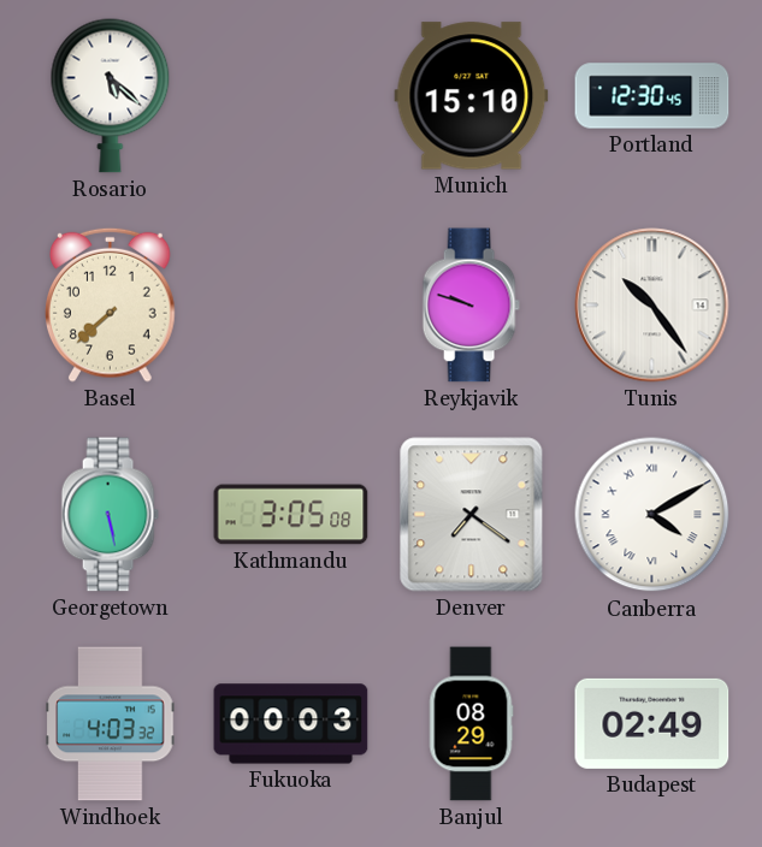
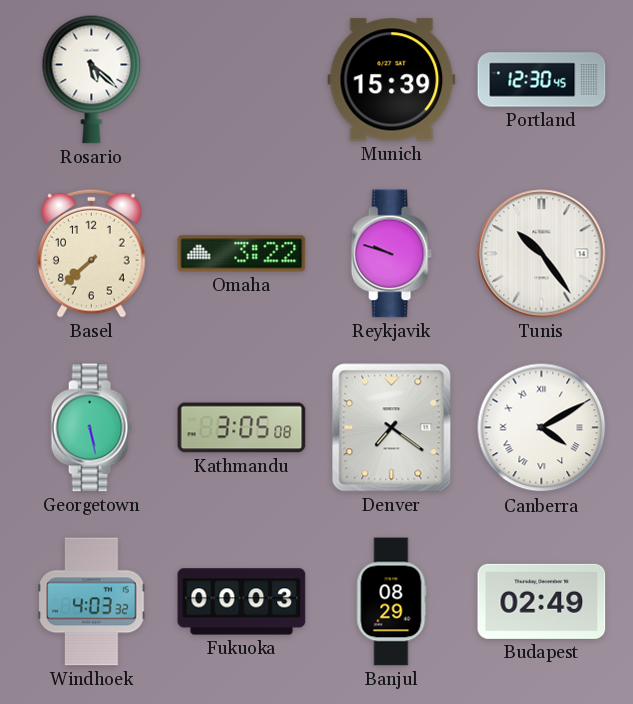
Munich: 15:10 -> 15:39 (392, 80)
Omaha: none -> 3:22 (242, 254)
